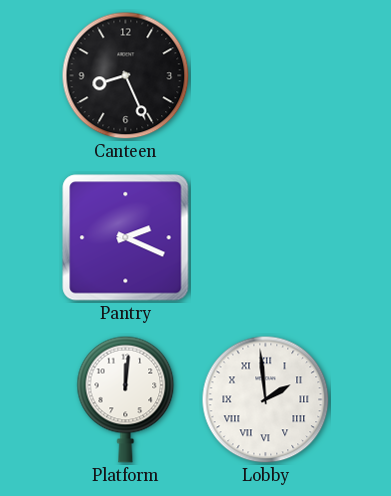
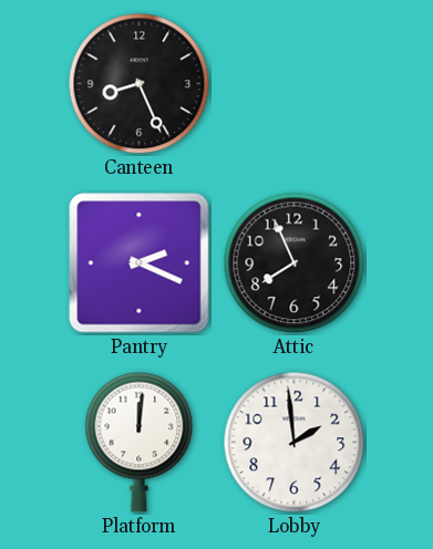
Attic: none -> 7:56 (295, 263)
Lobby numerals: Roman -> Arabic (295, 443)
